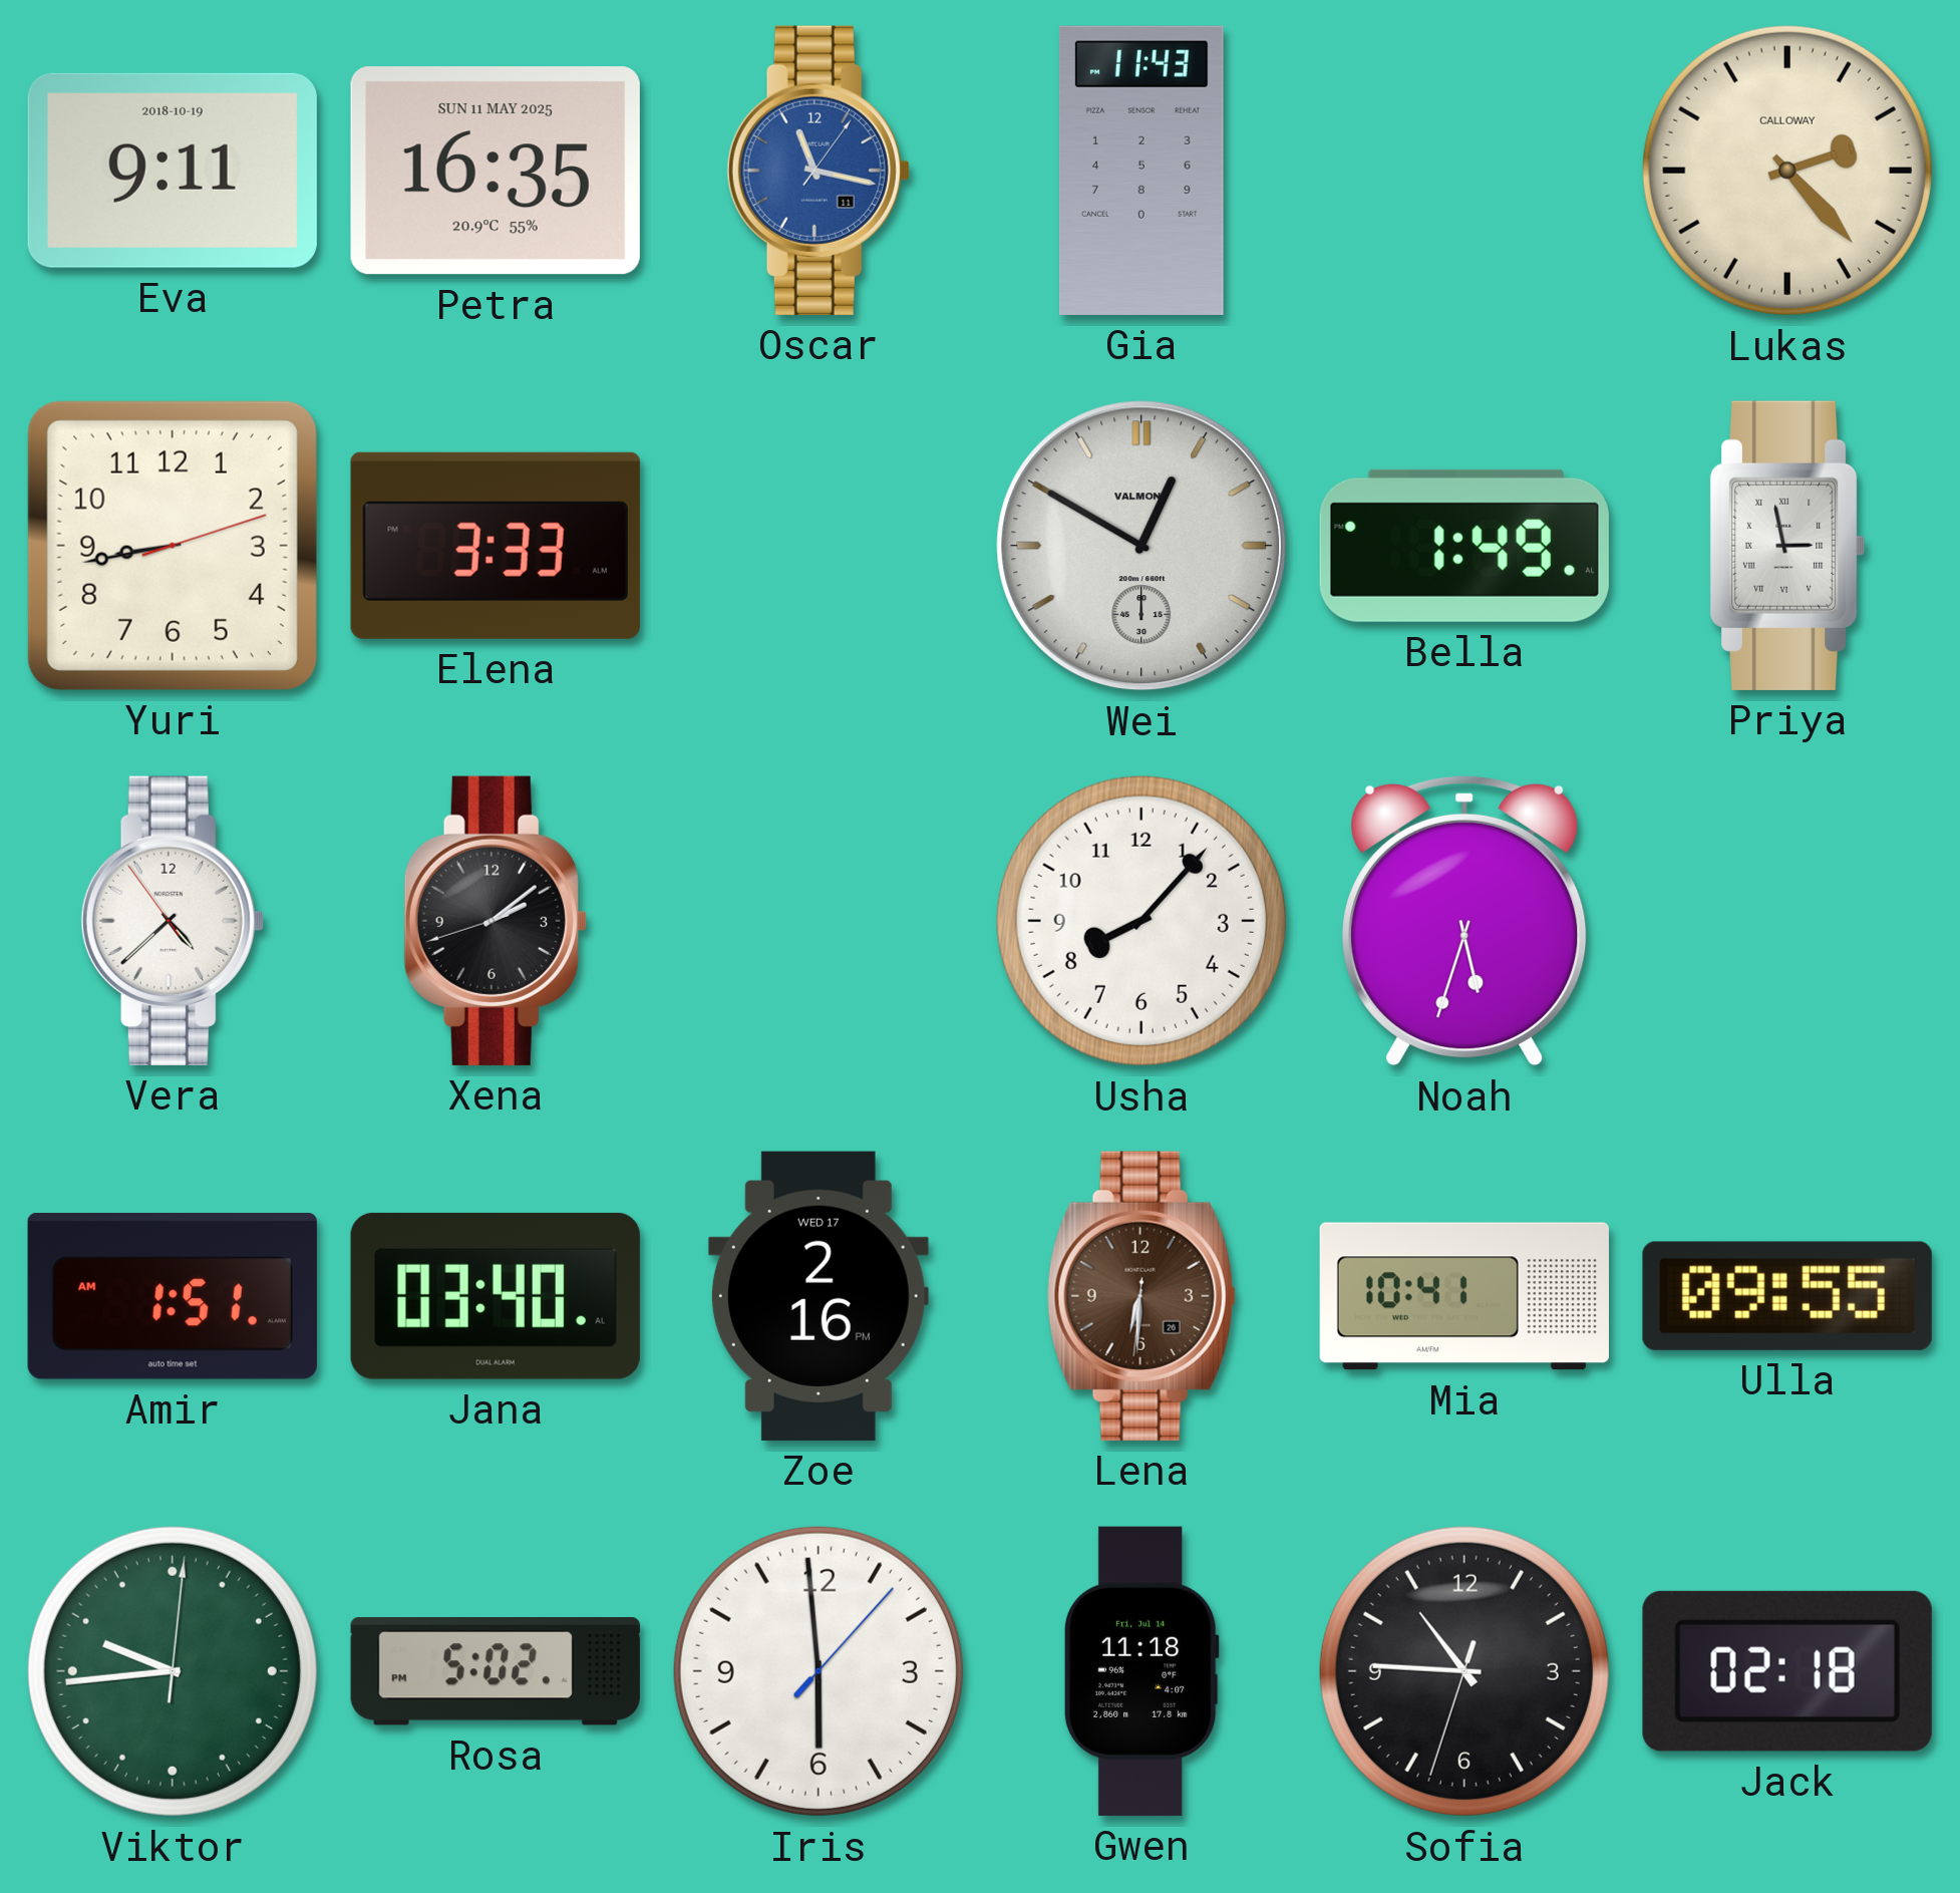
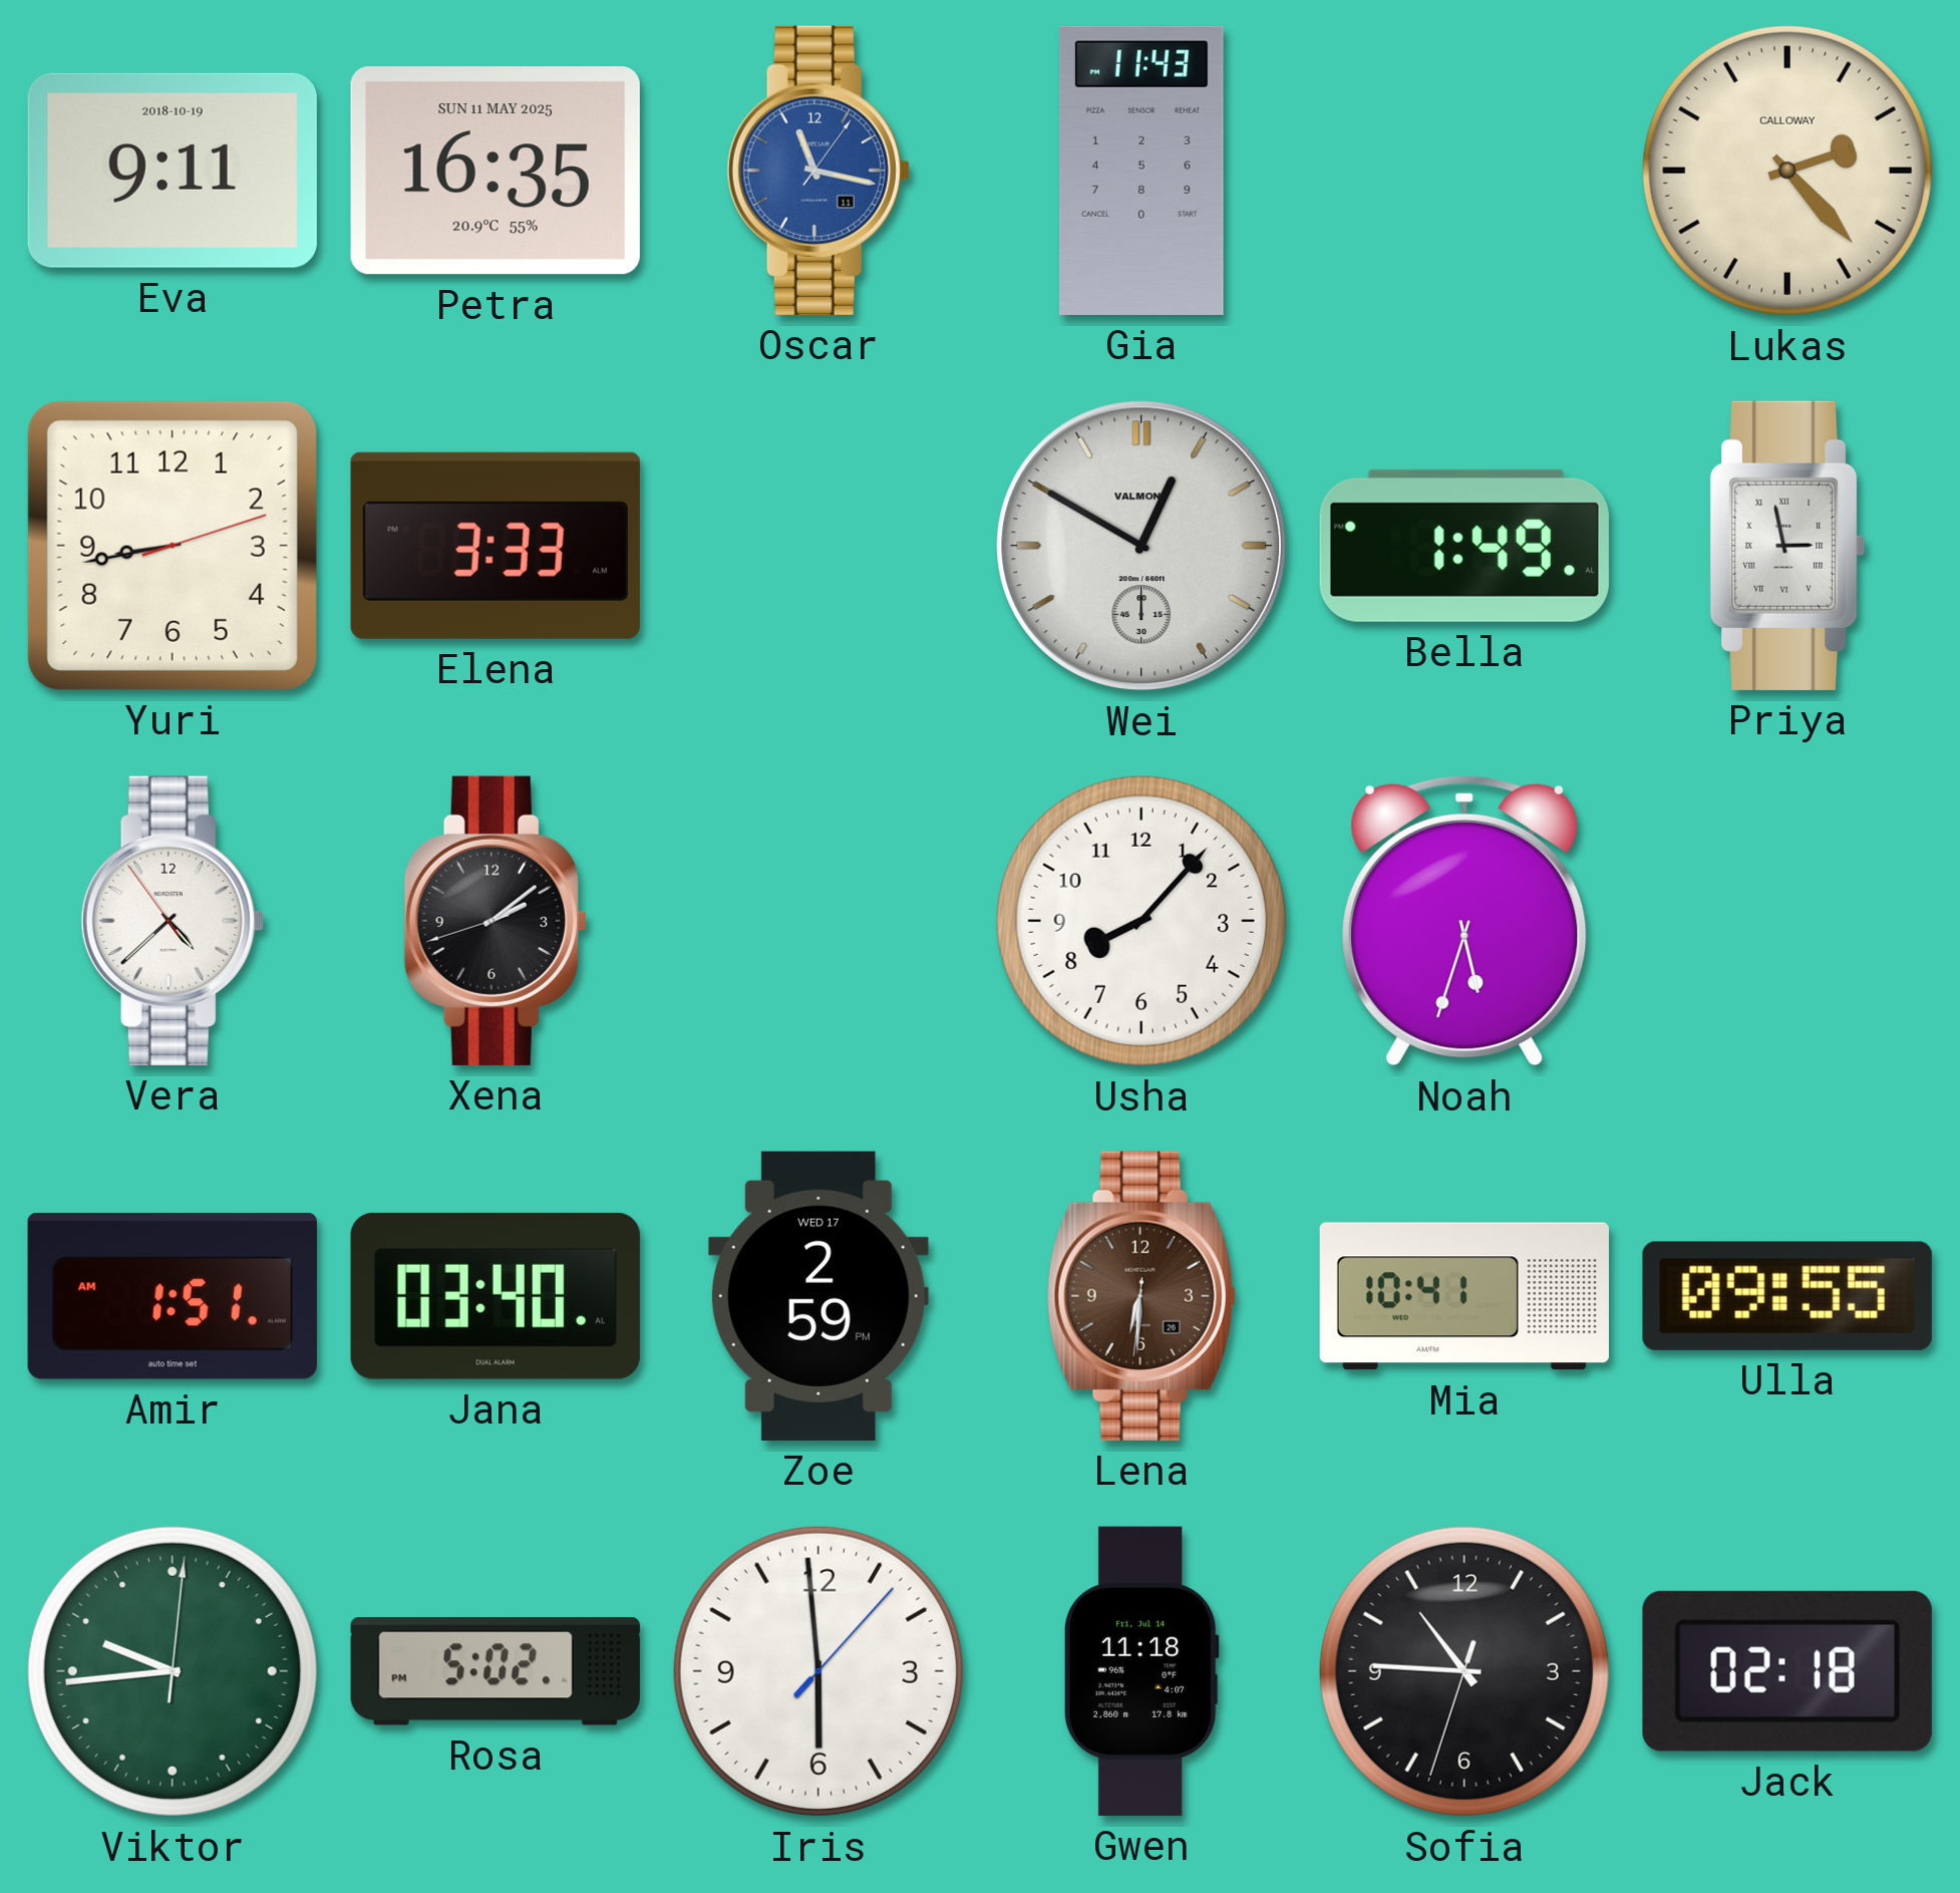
Zoe: 2:16 -> 2:59 (819, 1296)
